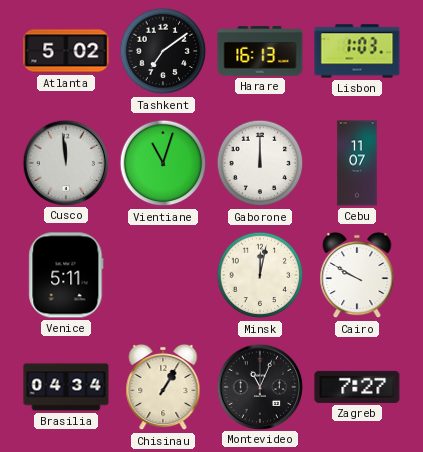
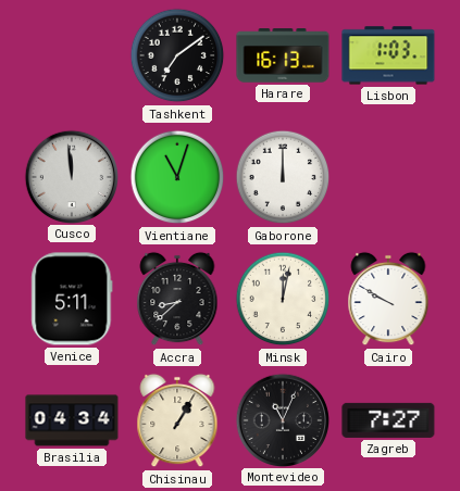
Atlanta: 5:02 -> none (66, 51)
Cebu: 11:07 -> none (357, 163)
Accra: none -> 8:38 (177, 299)
